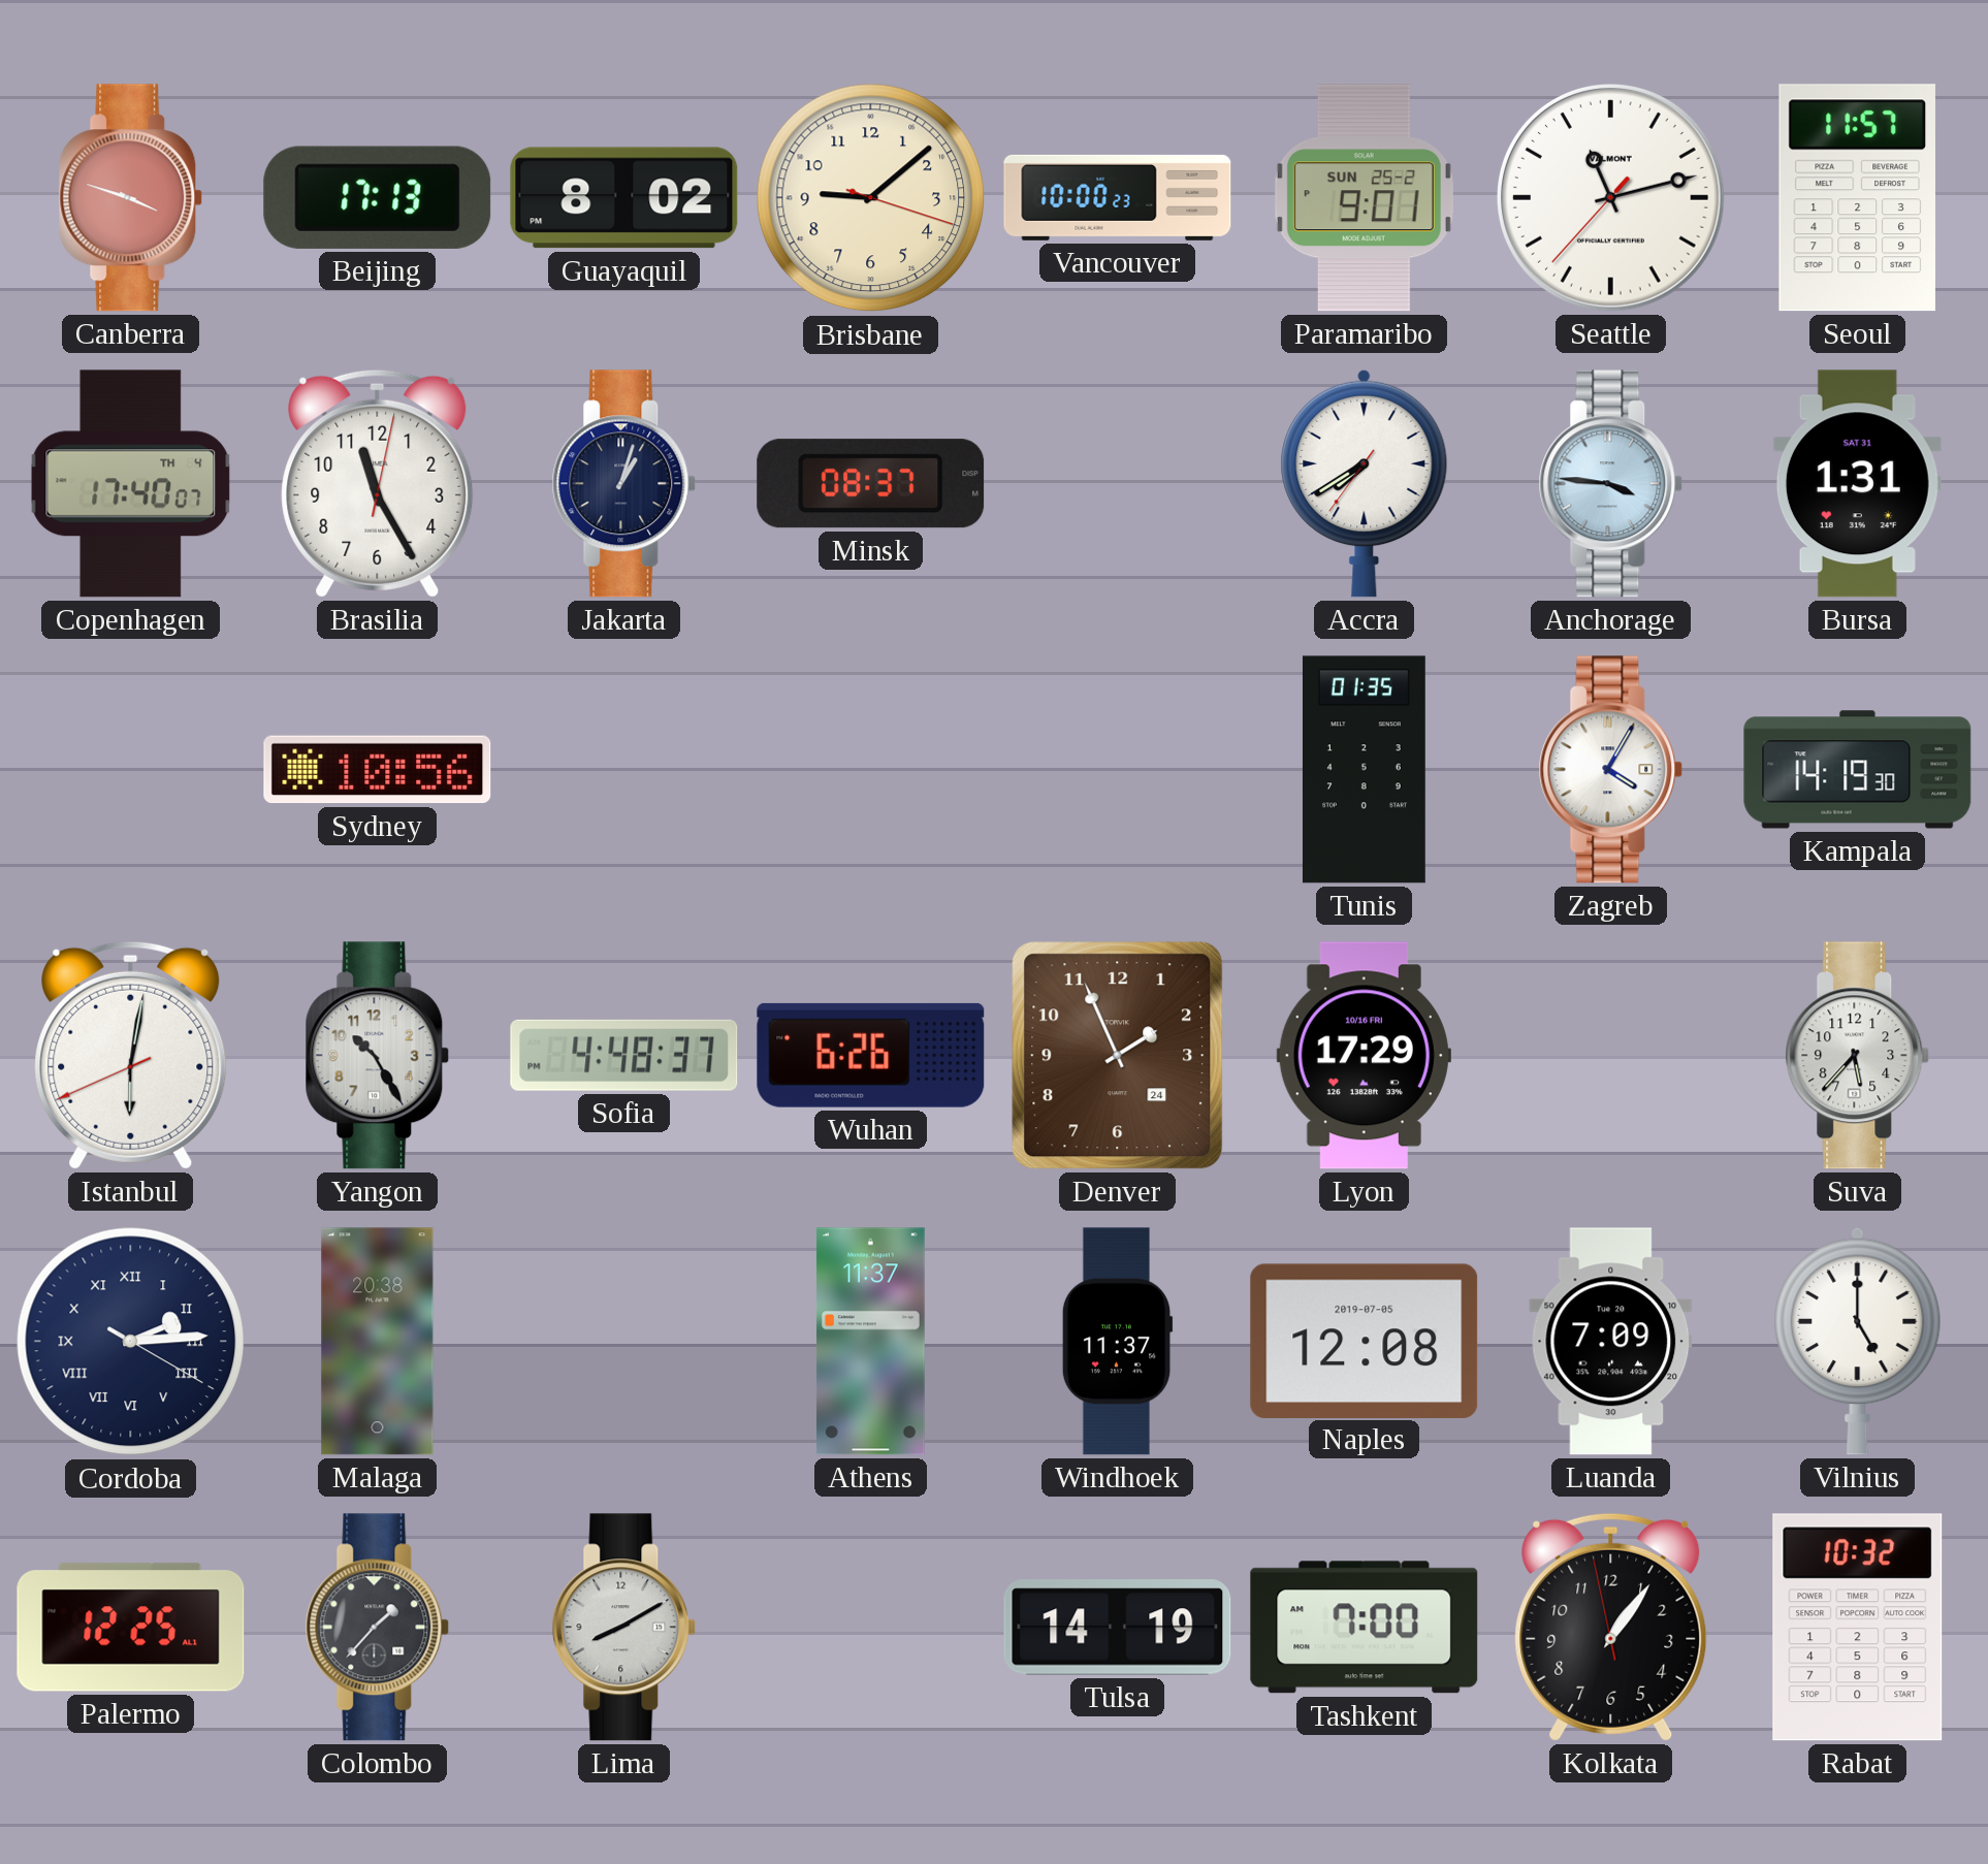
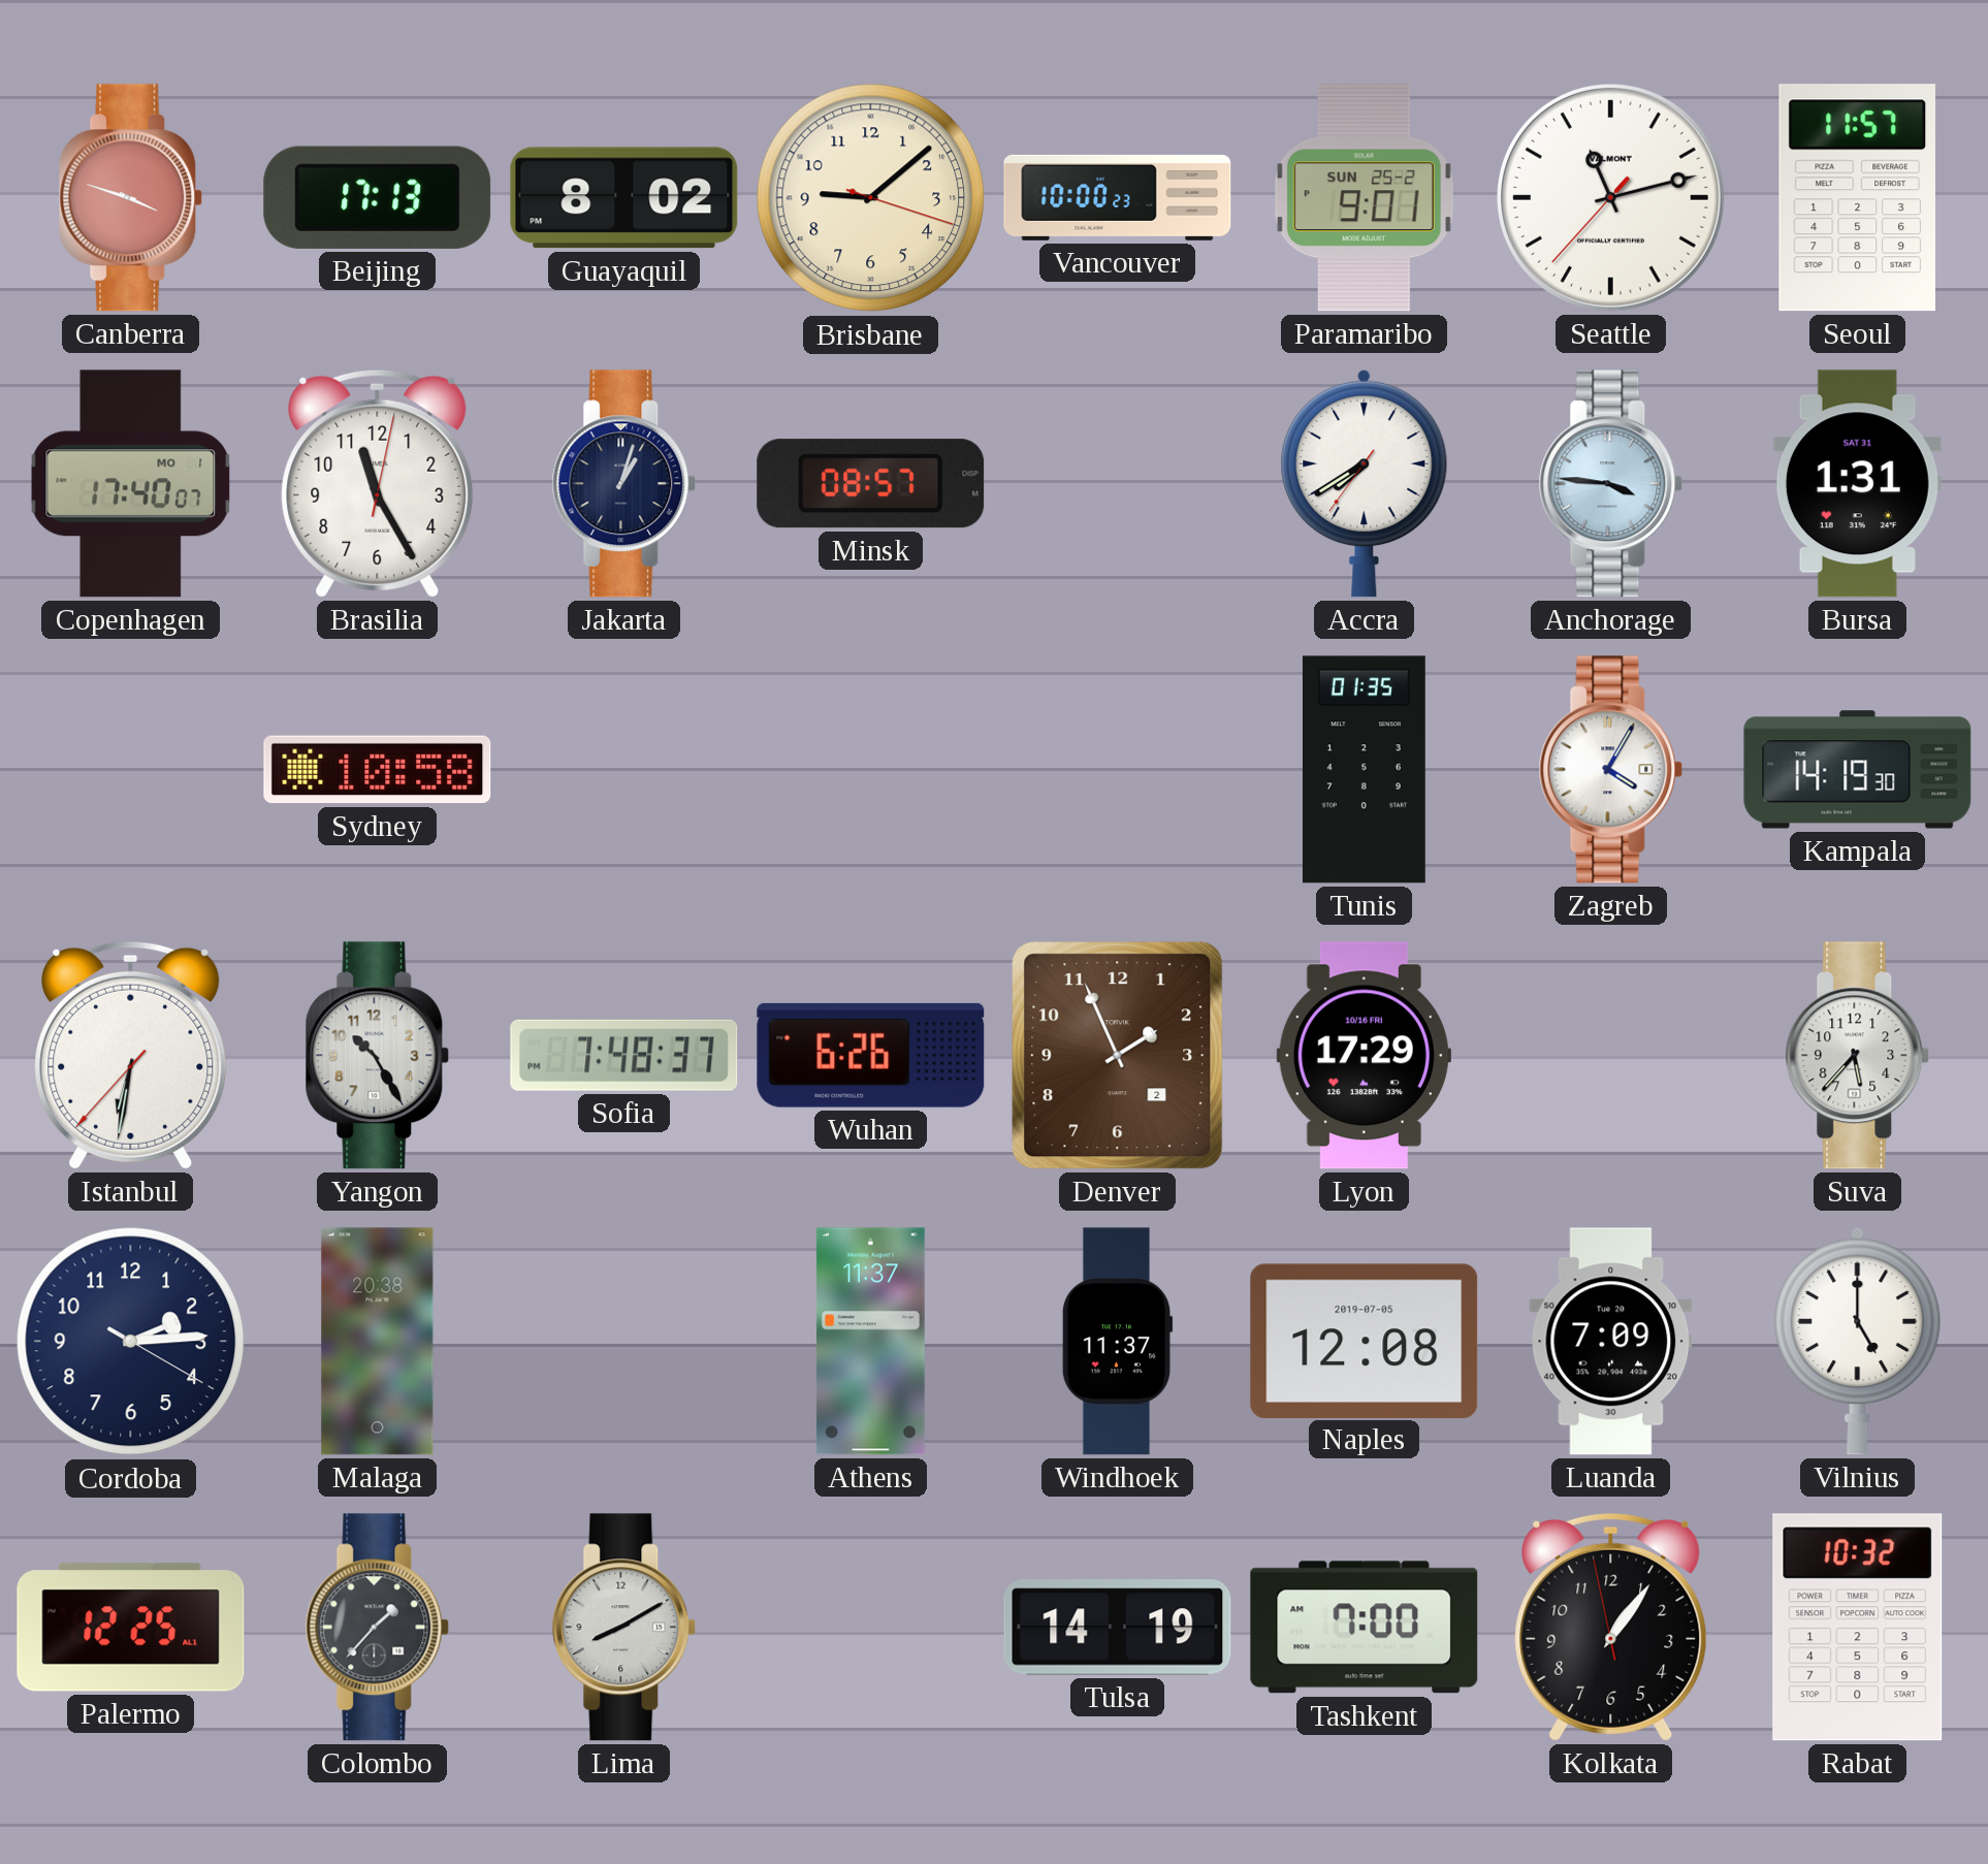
Copenhagen date: TH 4 -> MO 1 (131, 484)
Minsk: 08:37 -> 08:57 (871, 484)
Sydney: 10:56 -> 10:58 (378, 770)
Istanbul: 6:01 -> 6:31 (131, 1055)
Sofia: 4:48 -> 7:48 (624, 1055)
Denver date: 24 -> 2 (1118, 1056)
Cordoba numerals: Roman -> Arabic (131, 1342)
